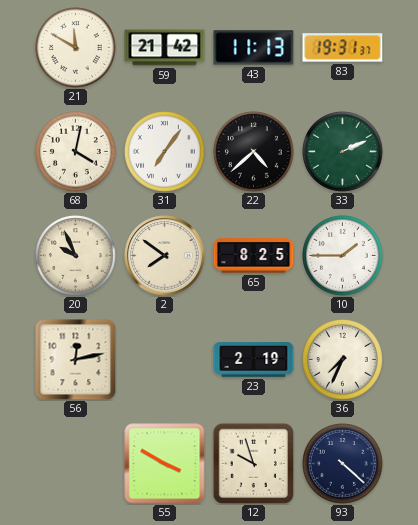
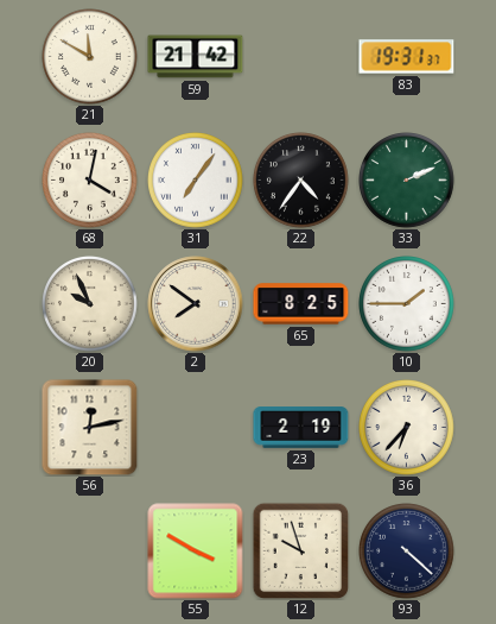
43: 11:13 -> none (254, 48)
22: 4:38 -> 4:36 (301, 181)
36: 7:34 -> 6:37 (407, 428)
